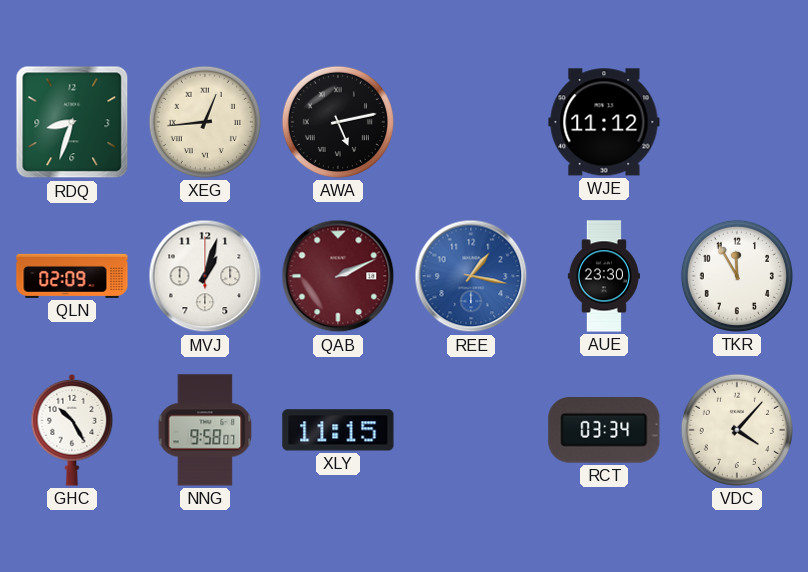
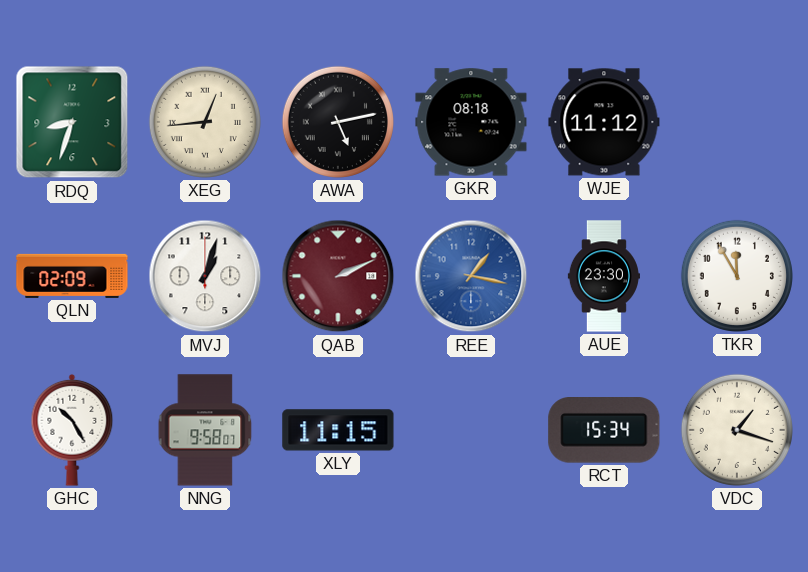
GKR: none -> 08:18 (471, 122)
RCT: 03:34 -> 15:34 (604, 431)
VDC: 4:07 -> 1:18 (737, 430)
